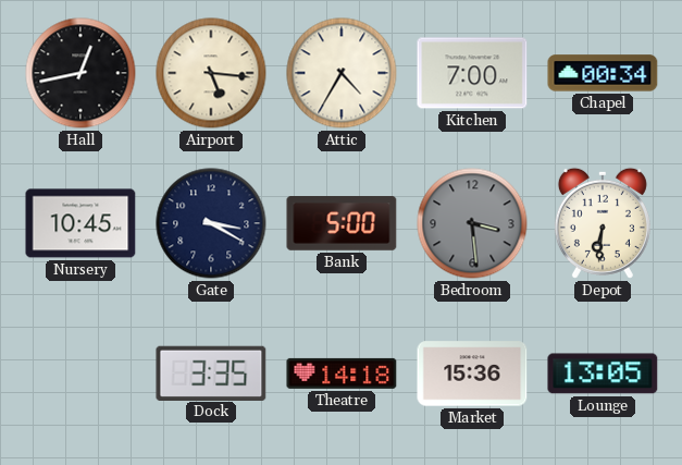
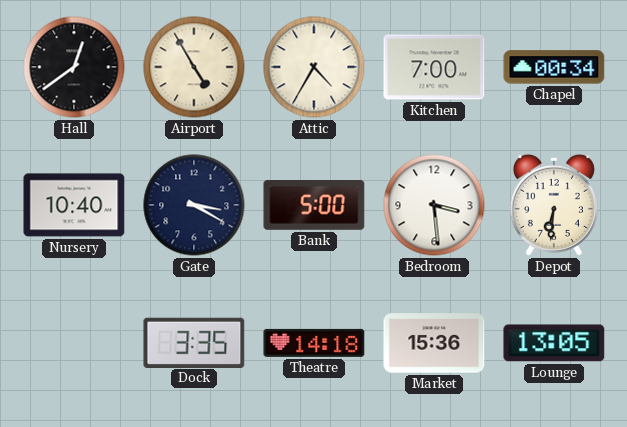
Hall: 12:43 -> 12:39 (74, 67)
Airport: 5:16 -> 4:55 (194, 67)
Nursery: 10:45 -> 10:40 (74, 205)
Bedroom dial: grey -> white (434, 205)
